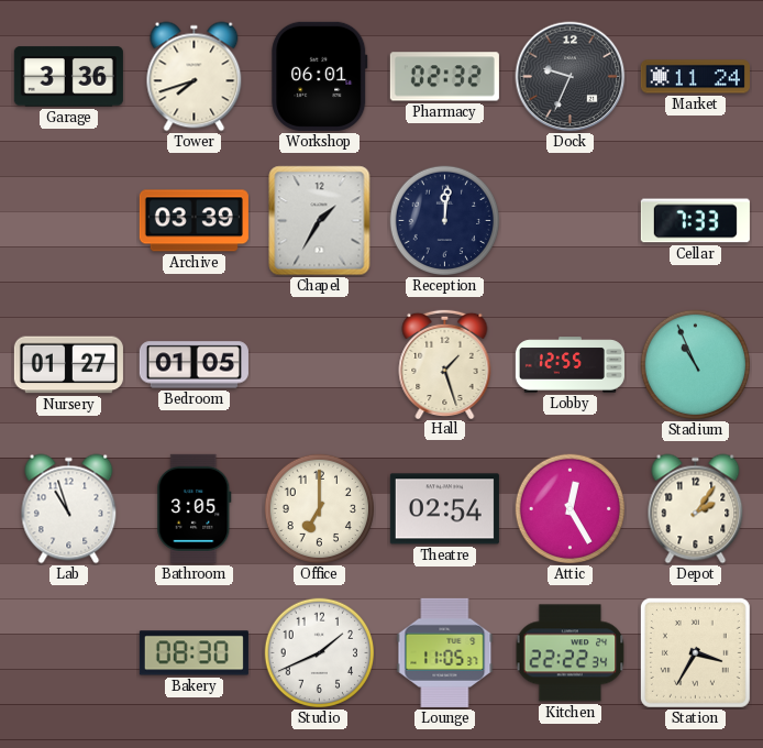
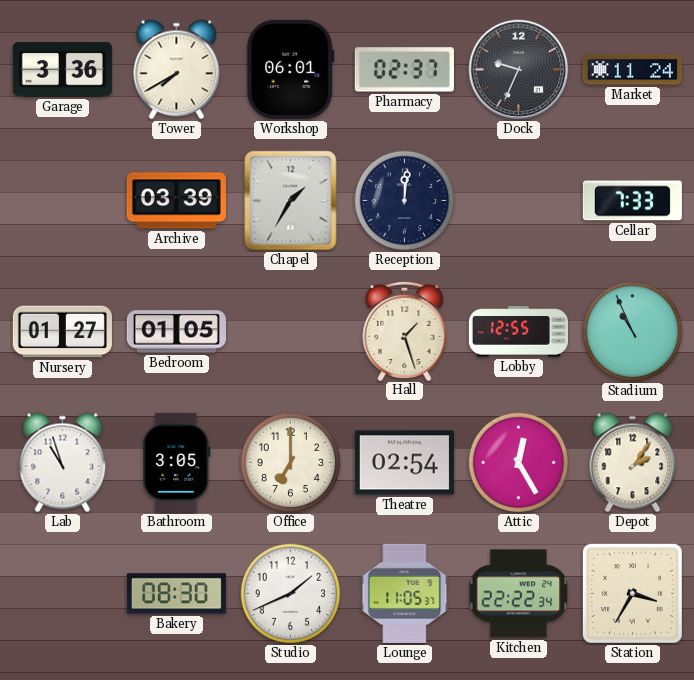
Tower: 7:42 -> 7:40 (177, 70)
Pharmacy: 02:32 -> 02:37 (404, 70)
